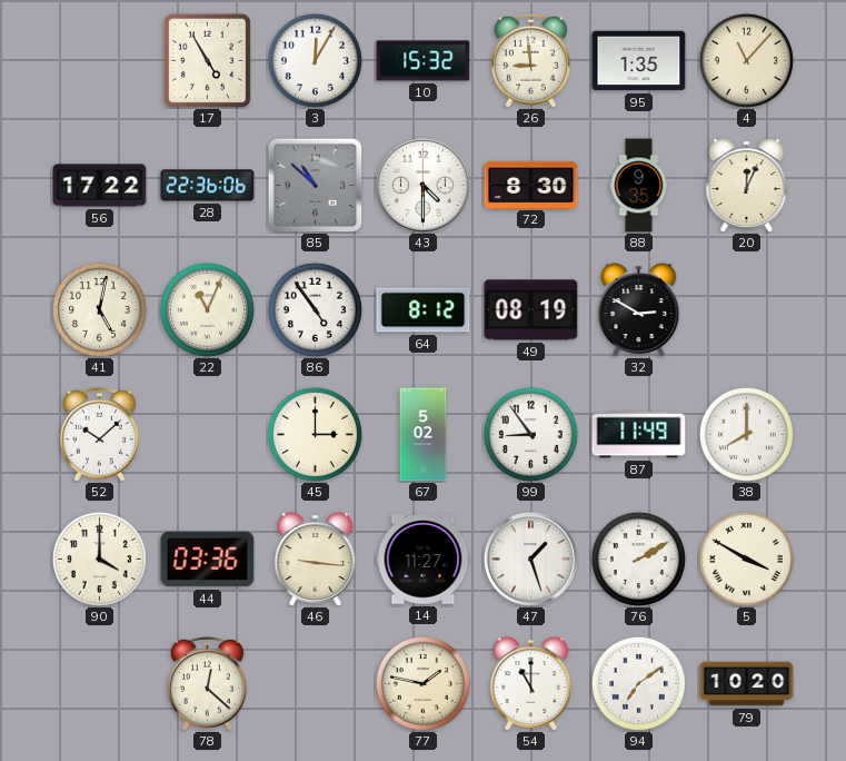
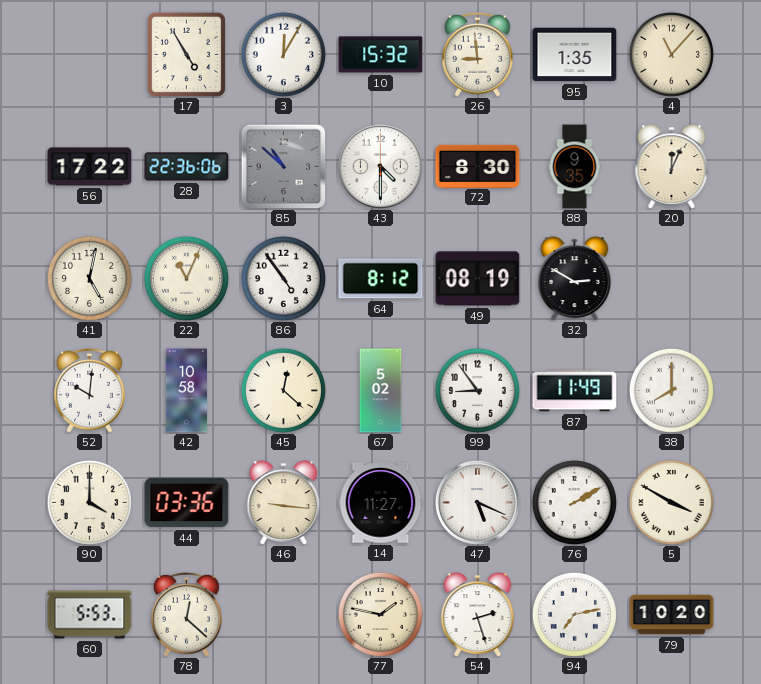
52: 10:08 -> 10:01 (90, 390)
42: none -> 10:58 (187, 391)
45: 3:00 -> 12:22 (283, 390)
47: 1:27 -> 5:19 (477, 502)
60: none -> 5:53 (90, 615)
54: 11:00 -> 2:27 (478, 615)
94: 7:09 -> 7:13 (574, 614)
